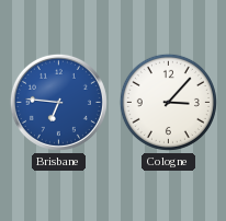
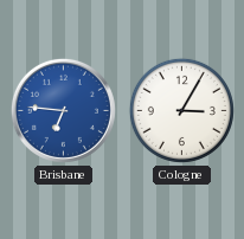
Cologne: 3:07 -> 3:05 (181, 110)
